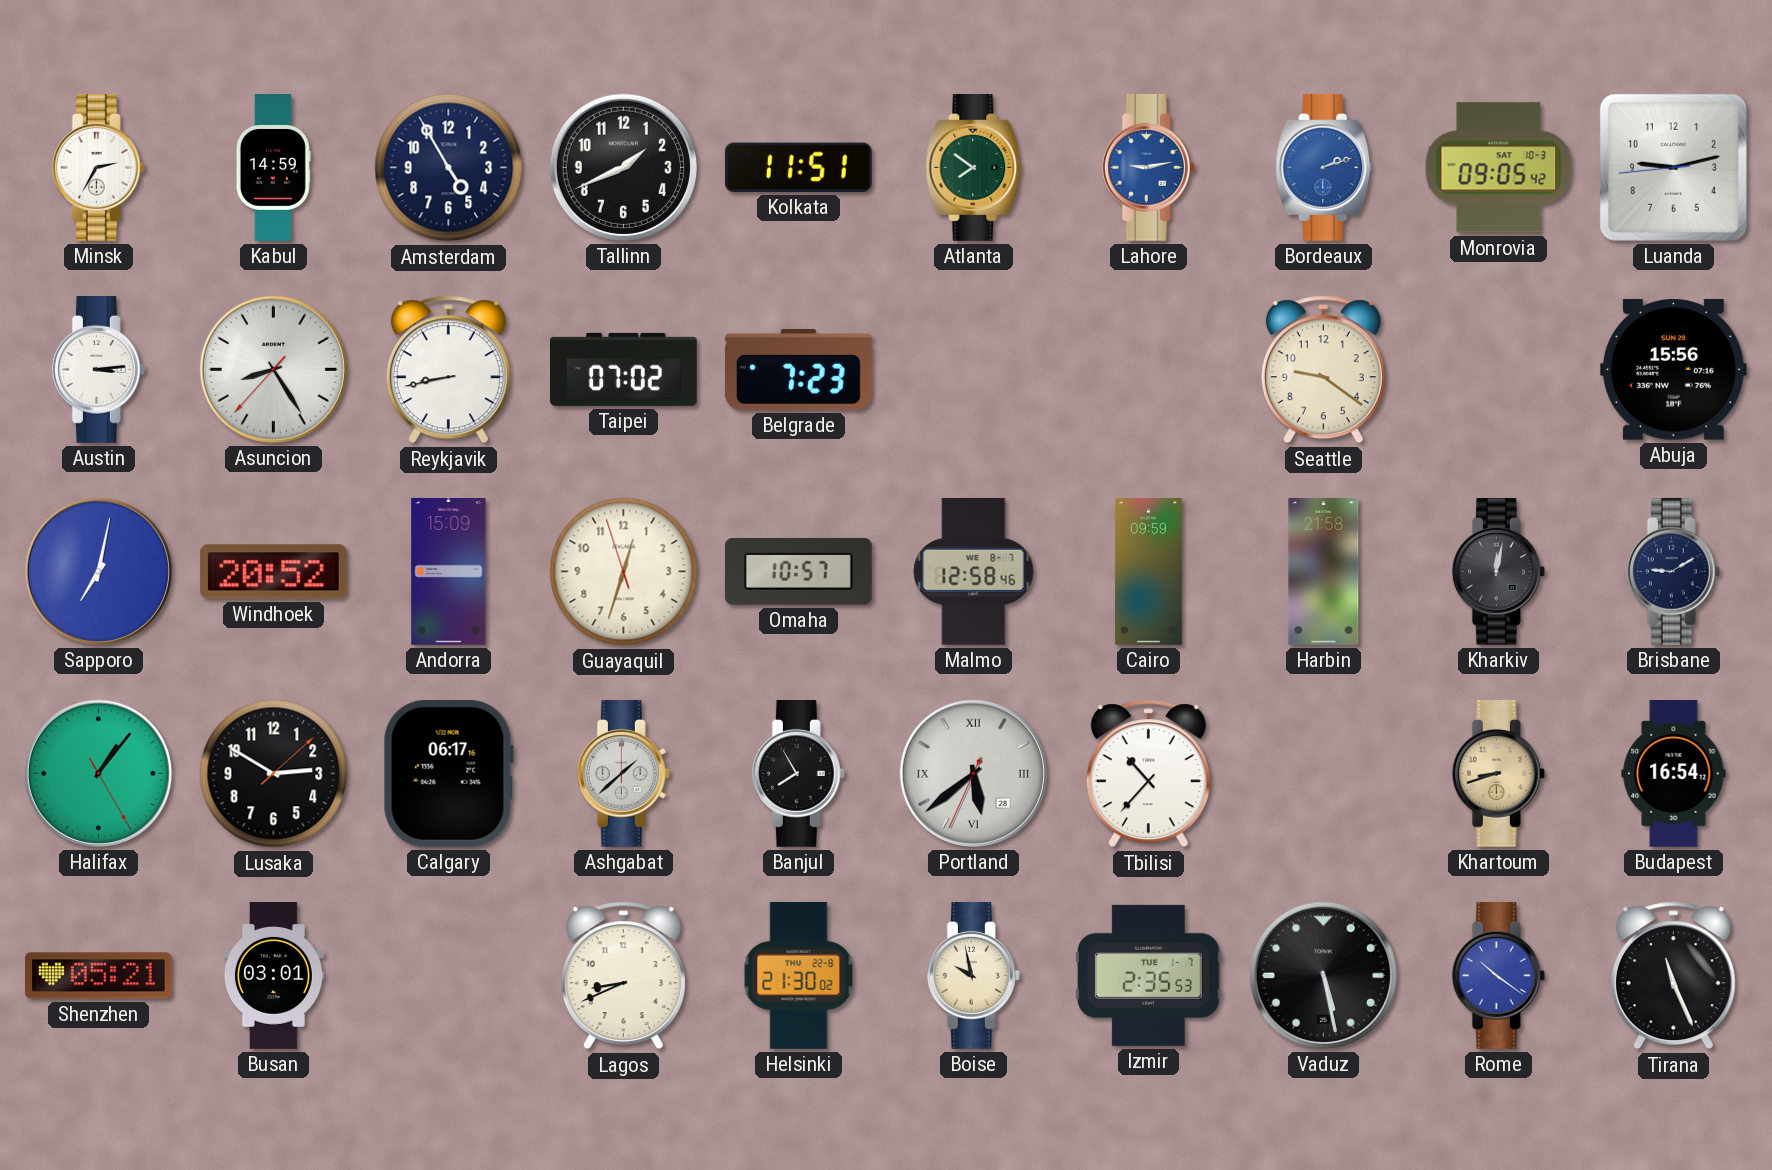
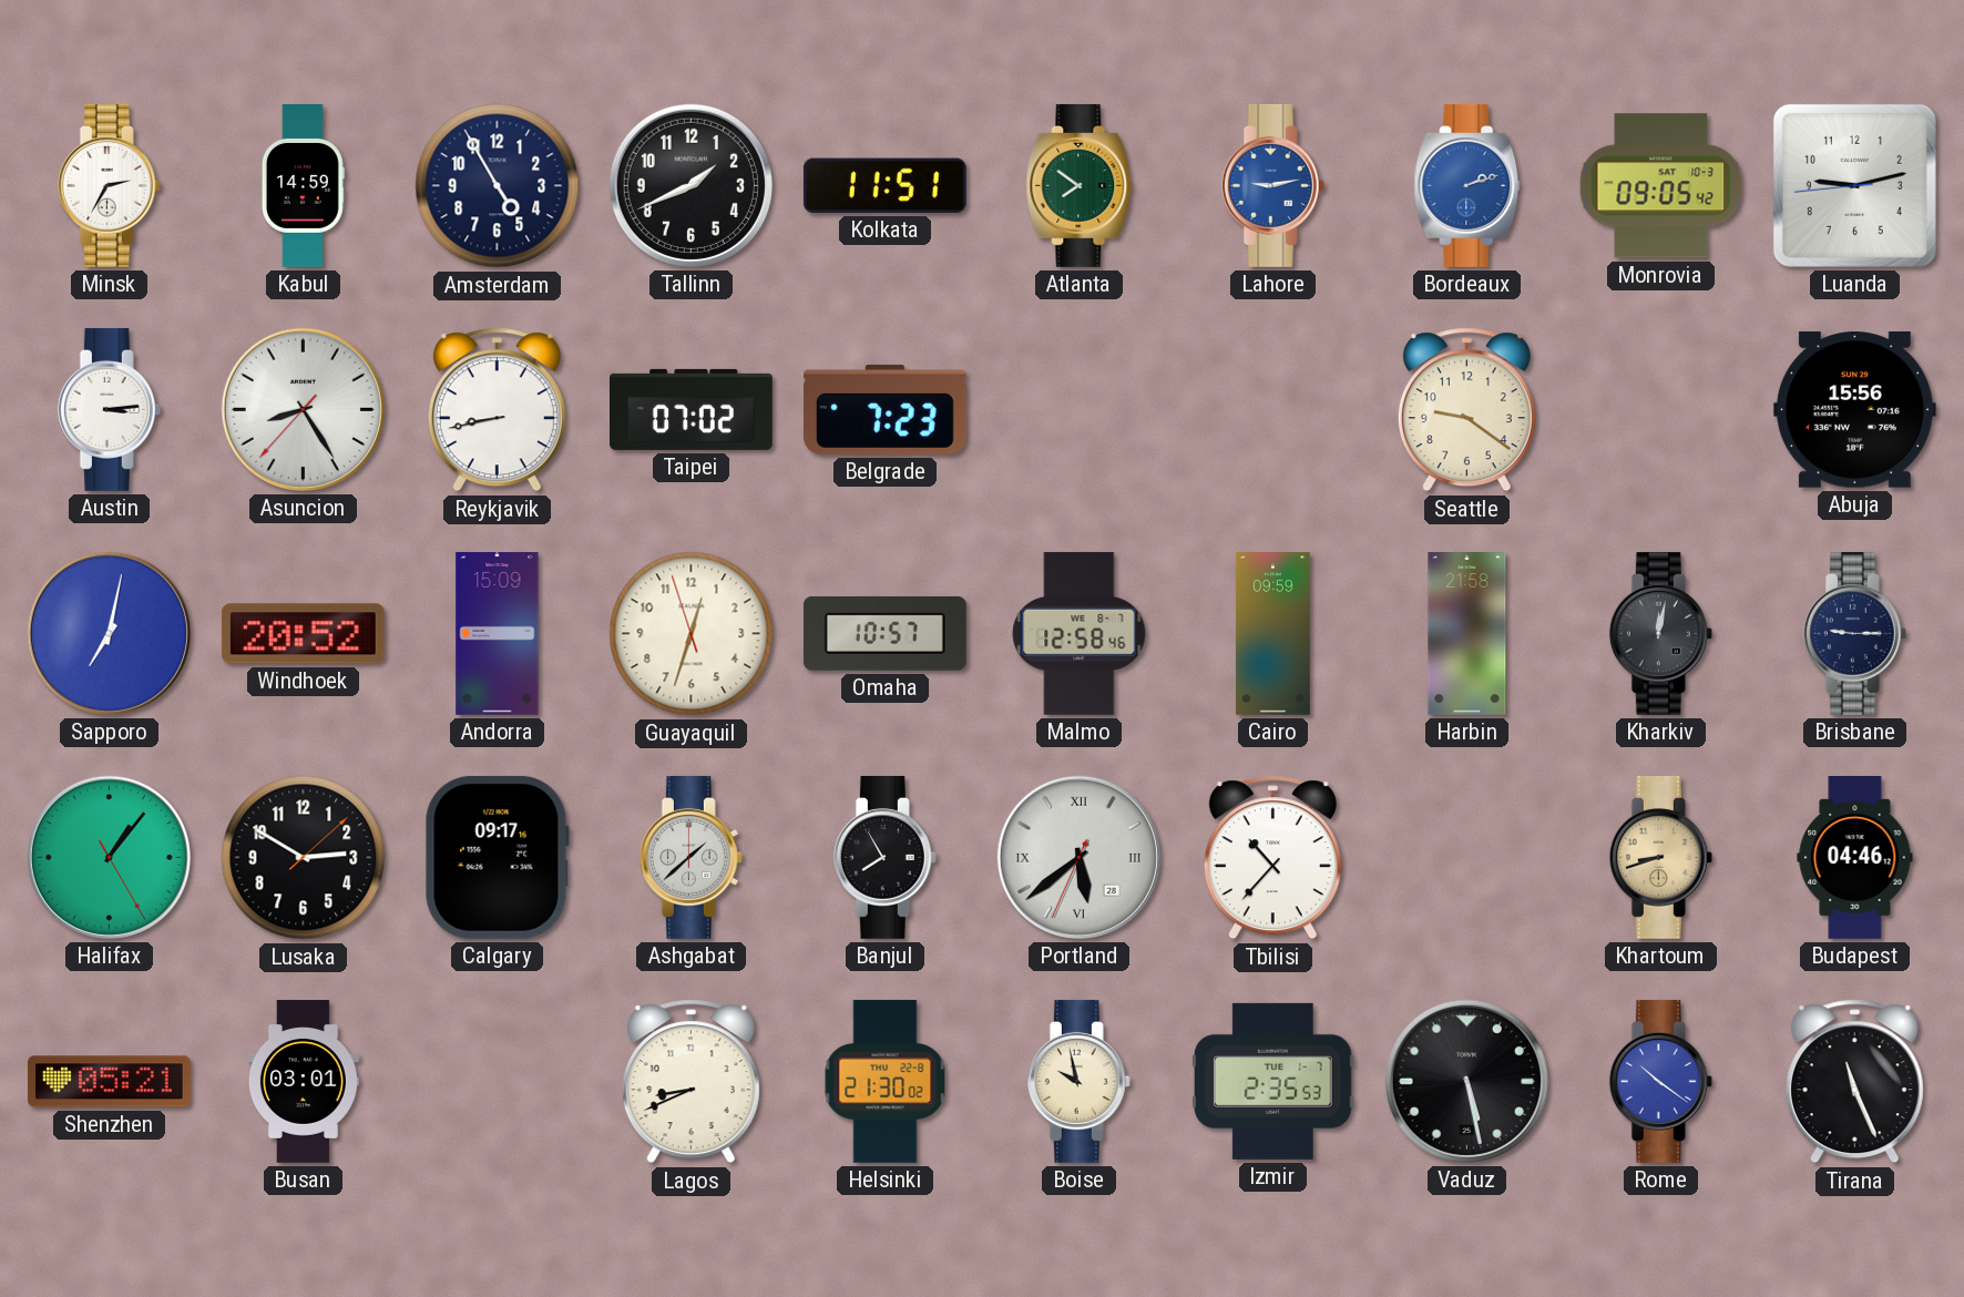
Brisbane: 9:10 -> 9:15 (1854, 633)
Calgary: 06:17 -> 09:17 (497, 857)
Budapest: 16:54 -> 04:46 (1855, 858)
